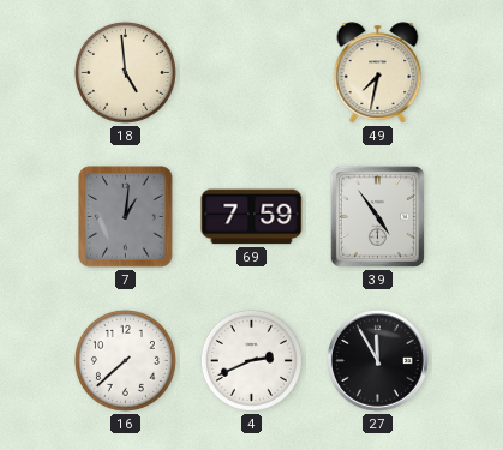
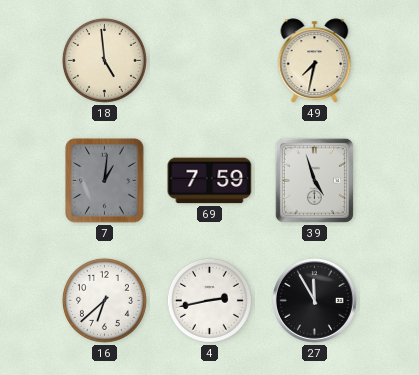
39: 4:54 -> 4:57 (314, 180)
16: 7:38 -> 6:38 (104, 300)
4: 2:41 -> 2:43 (209, 300)
